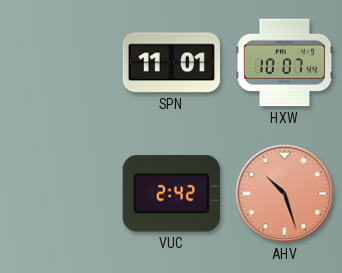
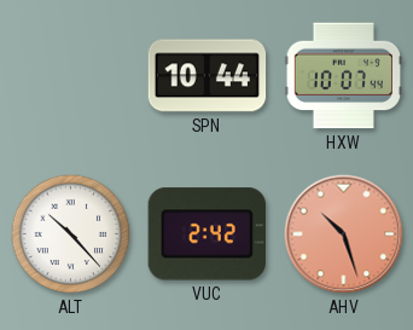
SPN: 11:01 -> 10:44 (208, 76)
ALT: none -> 10:23 (71, 235)
